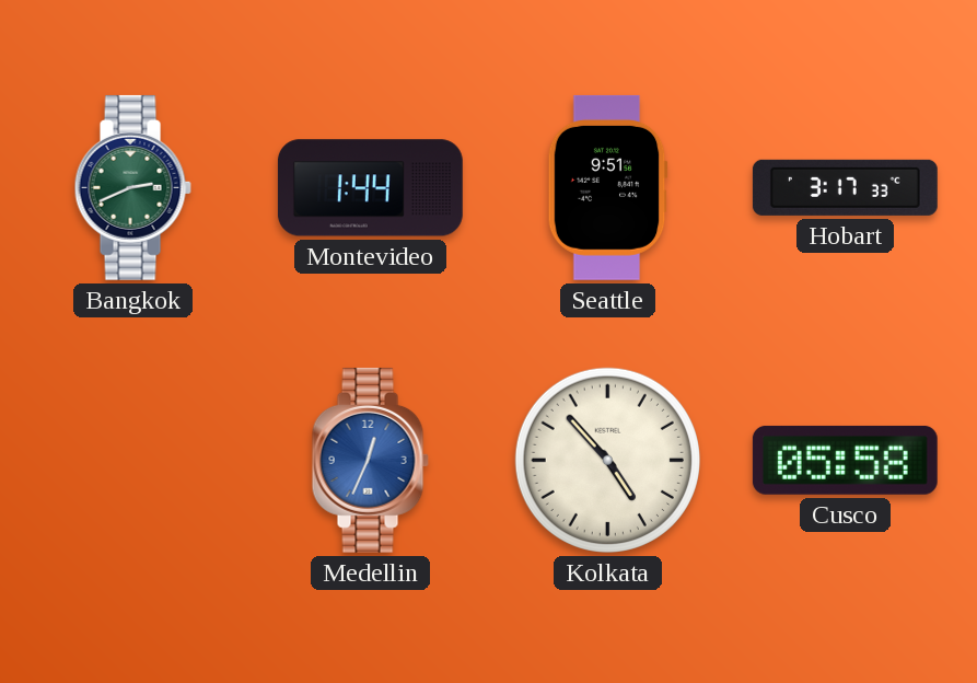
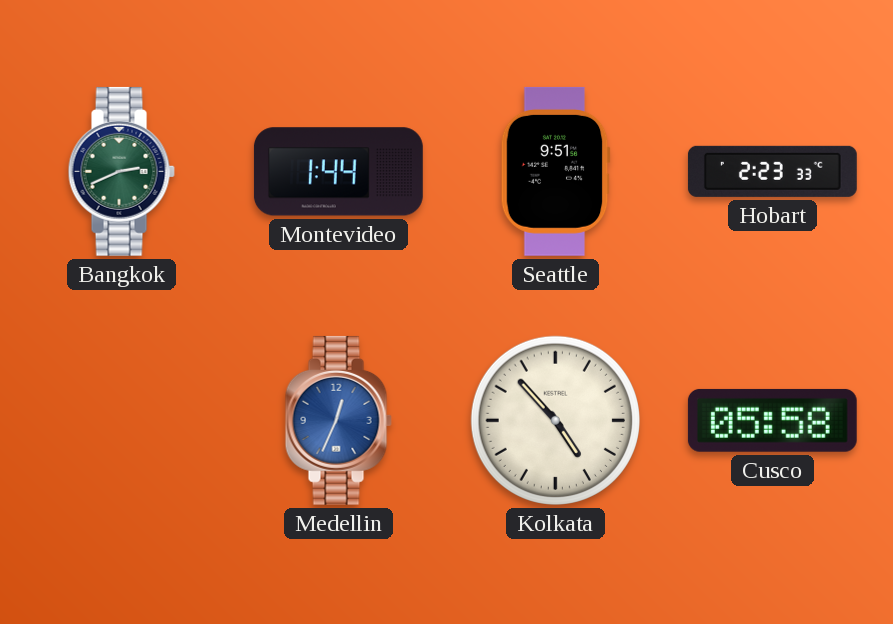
Hobart: 3:17 -> 2:23 (772, 171)
